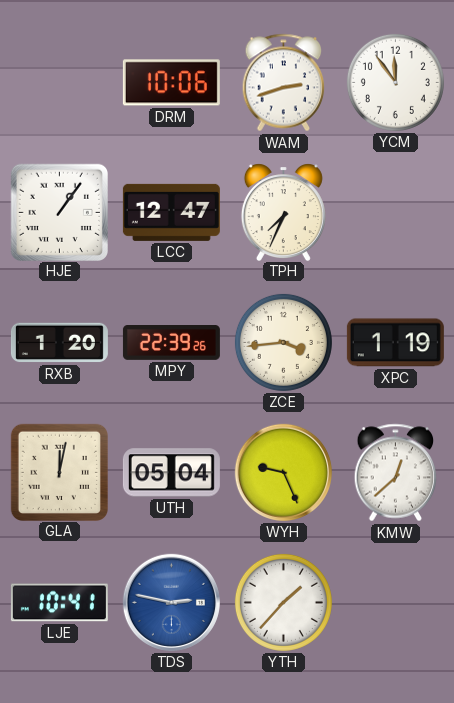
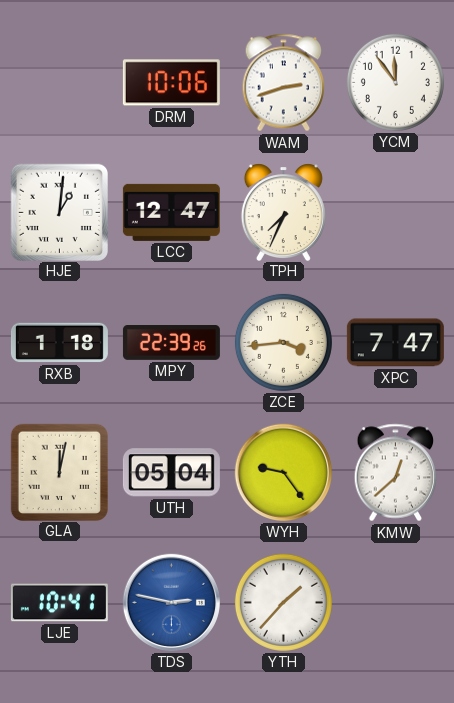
HJE: 1:06 -> 1:01 (59, 212)
RXB: 1:20 -> 1:18 (59, 343)
XPC: 1:19 -> 7:47 (395, 343)
WYH: 9:26 -> 9:24 (283, 472)
